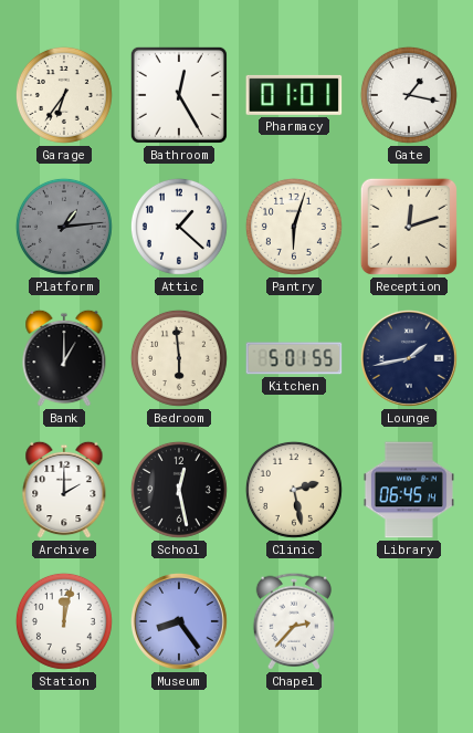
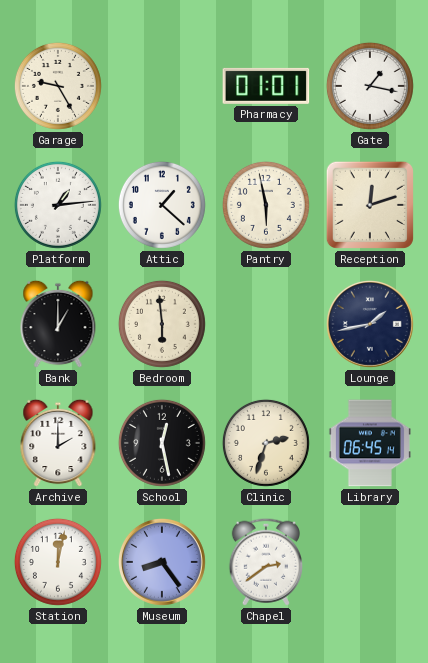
Garage: 6:36 -> 9:25 (58, 86)
Bathroom: 12:25 -> none (179, 95)
Platform dial: grey -> white (58, 205)
Pantry: 6:03 -> 5:58 (266, 205)
Kitchen: 5:01 -> none (294, 358)
Clinic: 2:28 -> 2:33 (266, 443)
Chapel: 2:37 -> 2:39 (266, 562)
